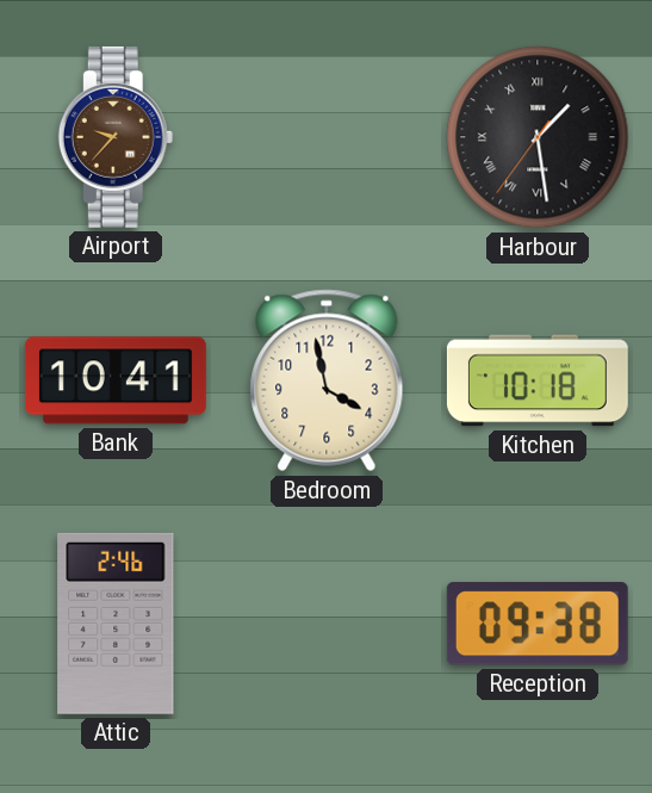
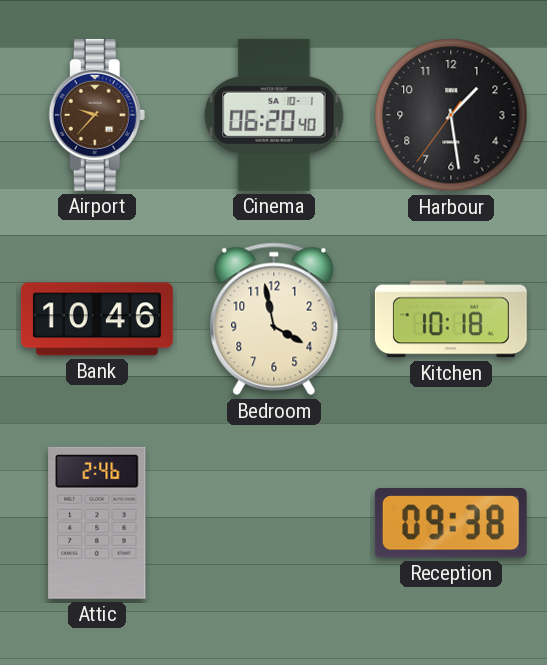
Cinema: none -> 06:20 (274, 115)
Harbour numerals: Roman -> Arabic (451, 115)
Bank: 10:41 -> 10:46 (97, 319)
